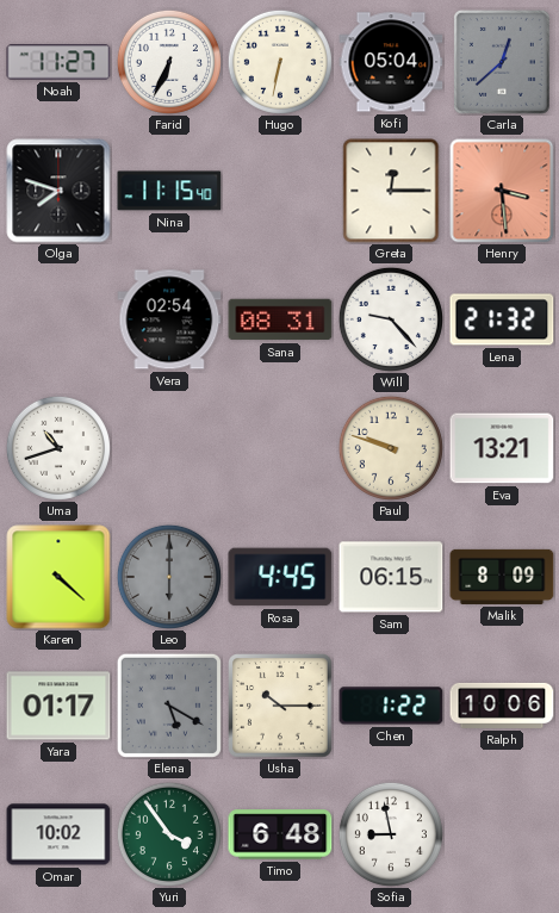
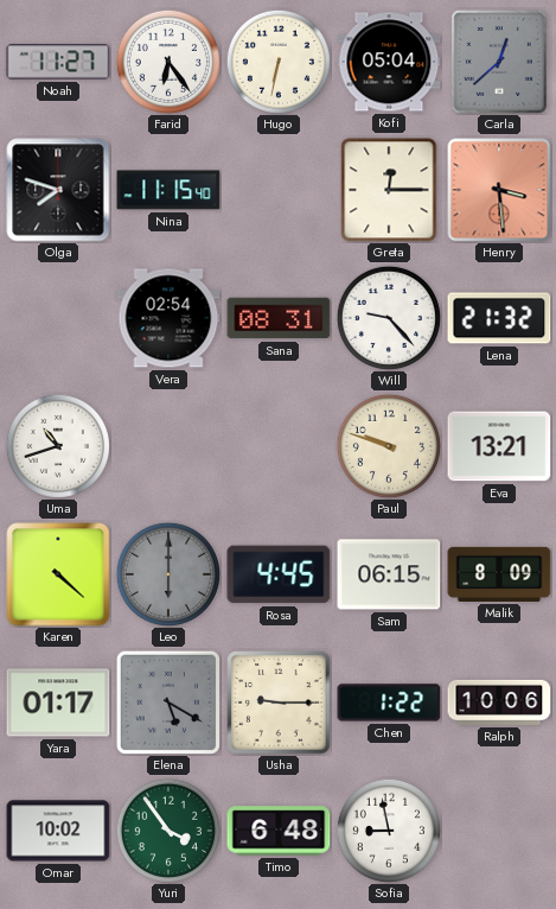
Farid: 6:34 -> 6:24 (168, 62)
Usha: 10:15 -> 9:15 (279, 703)
